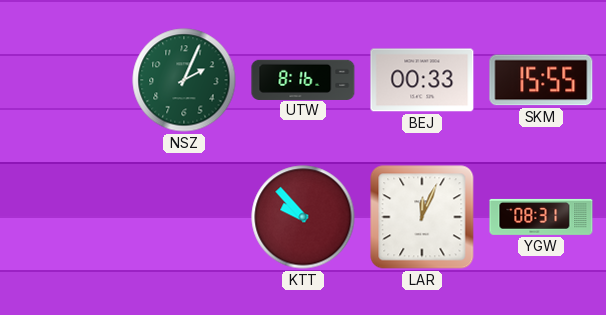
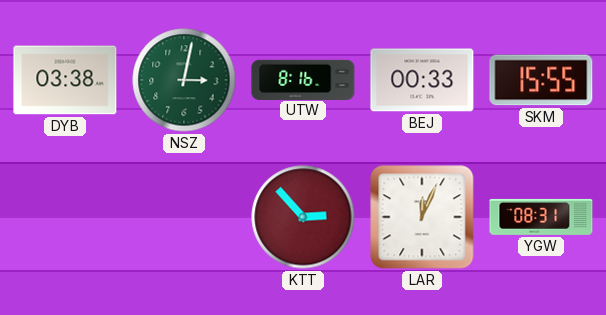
DYB: none -> 03:38 (65, 80)
NSZ: 2:04 -> 3:02 (184, 80)
KTT: 9:53 -> 2:53 (303, 217)
